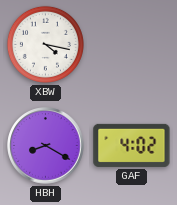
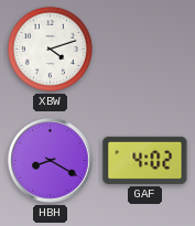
XBW: 4:17 -> 4:12 (50, 49)
